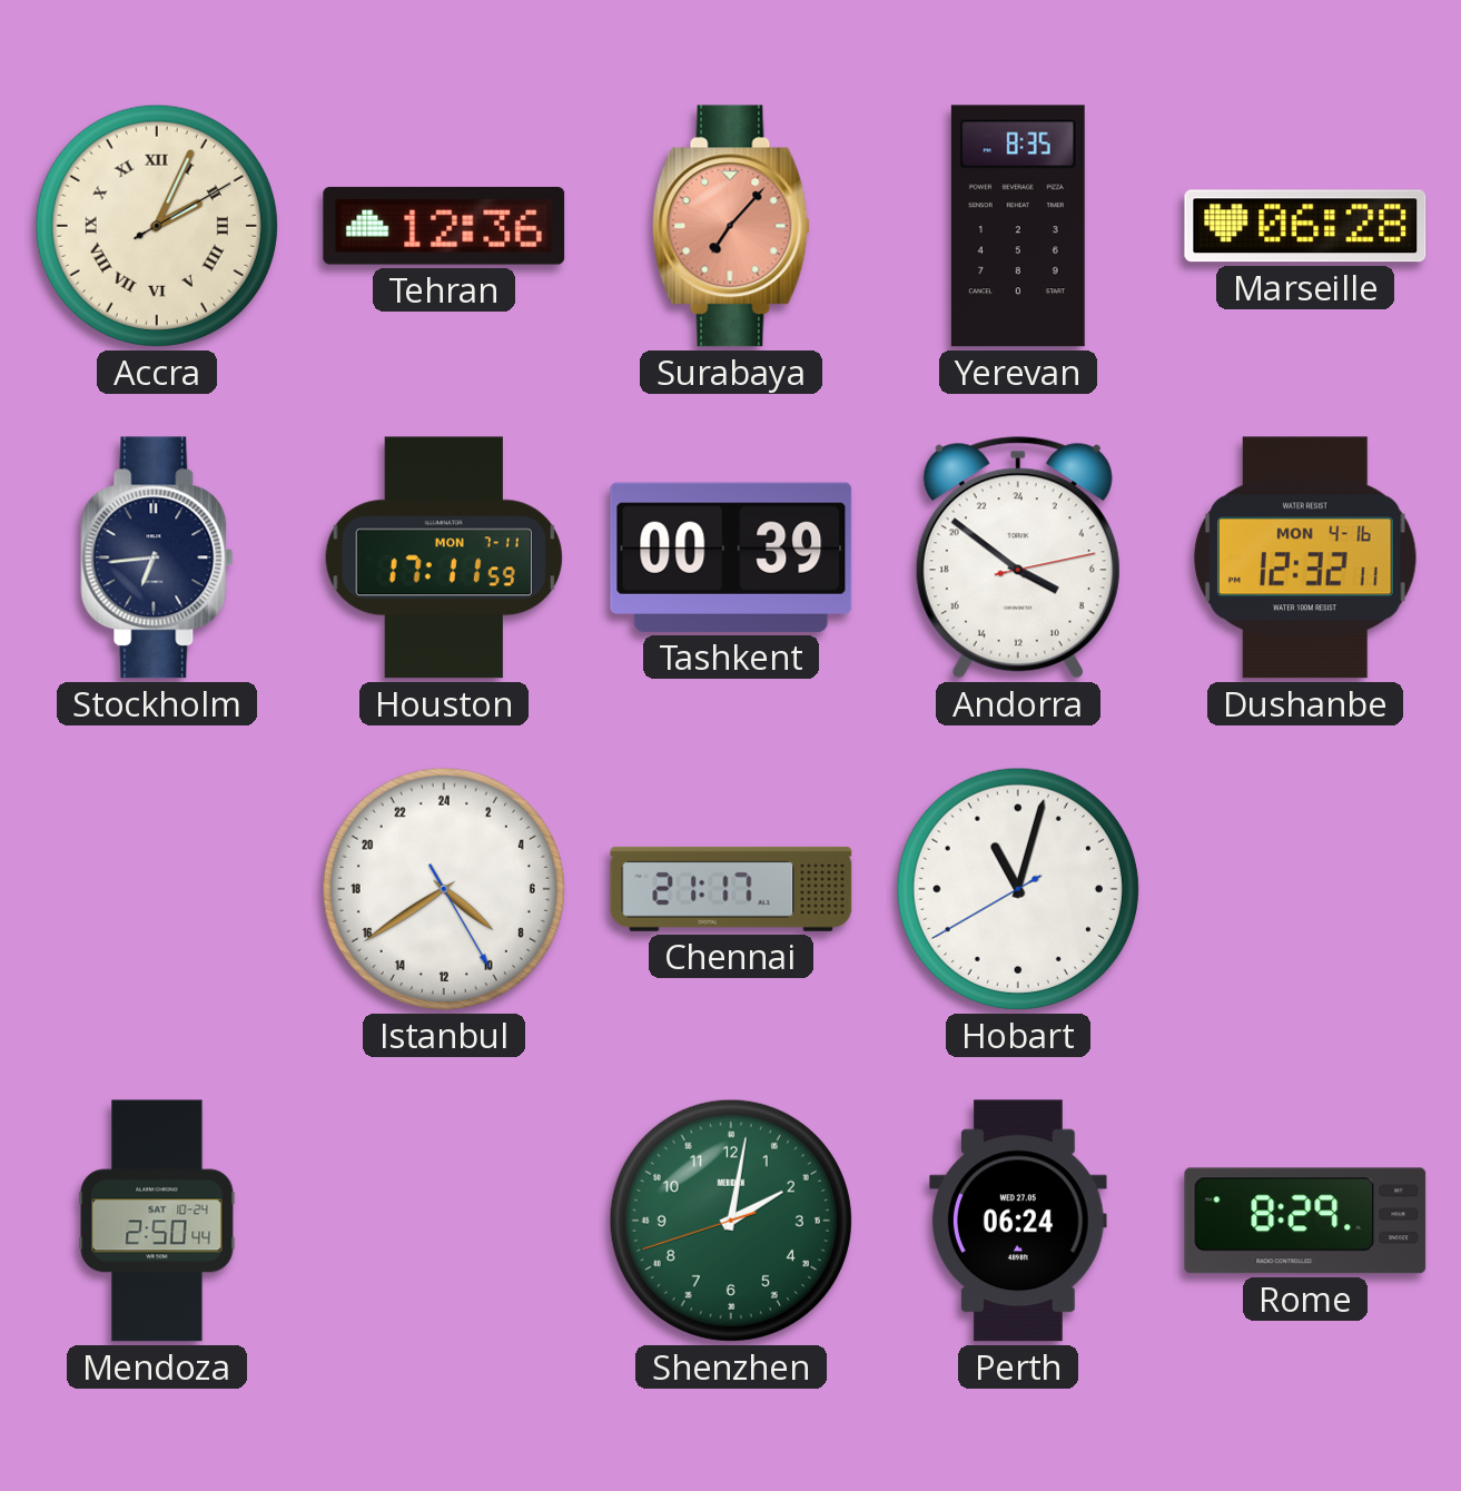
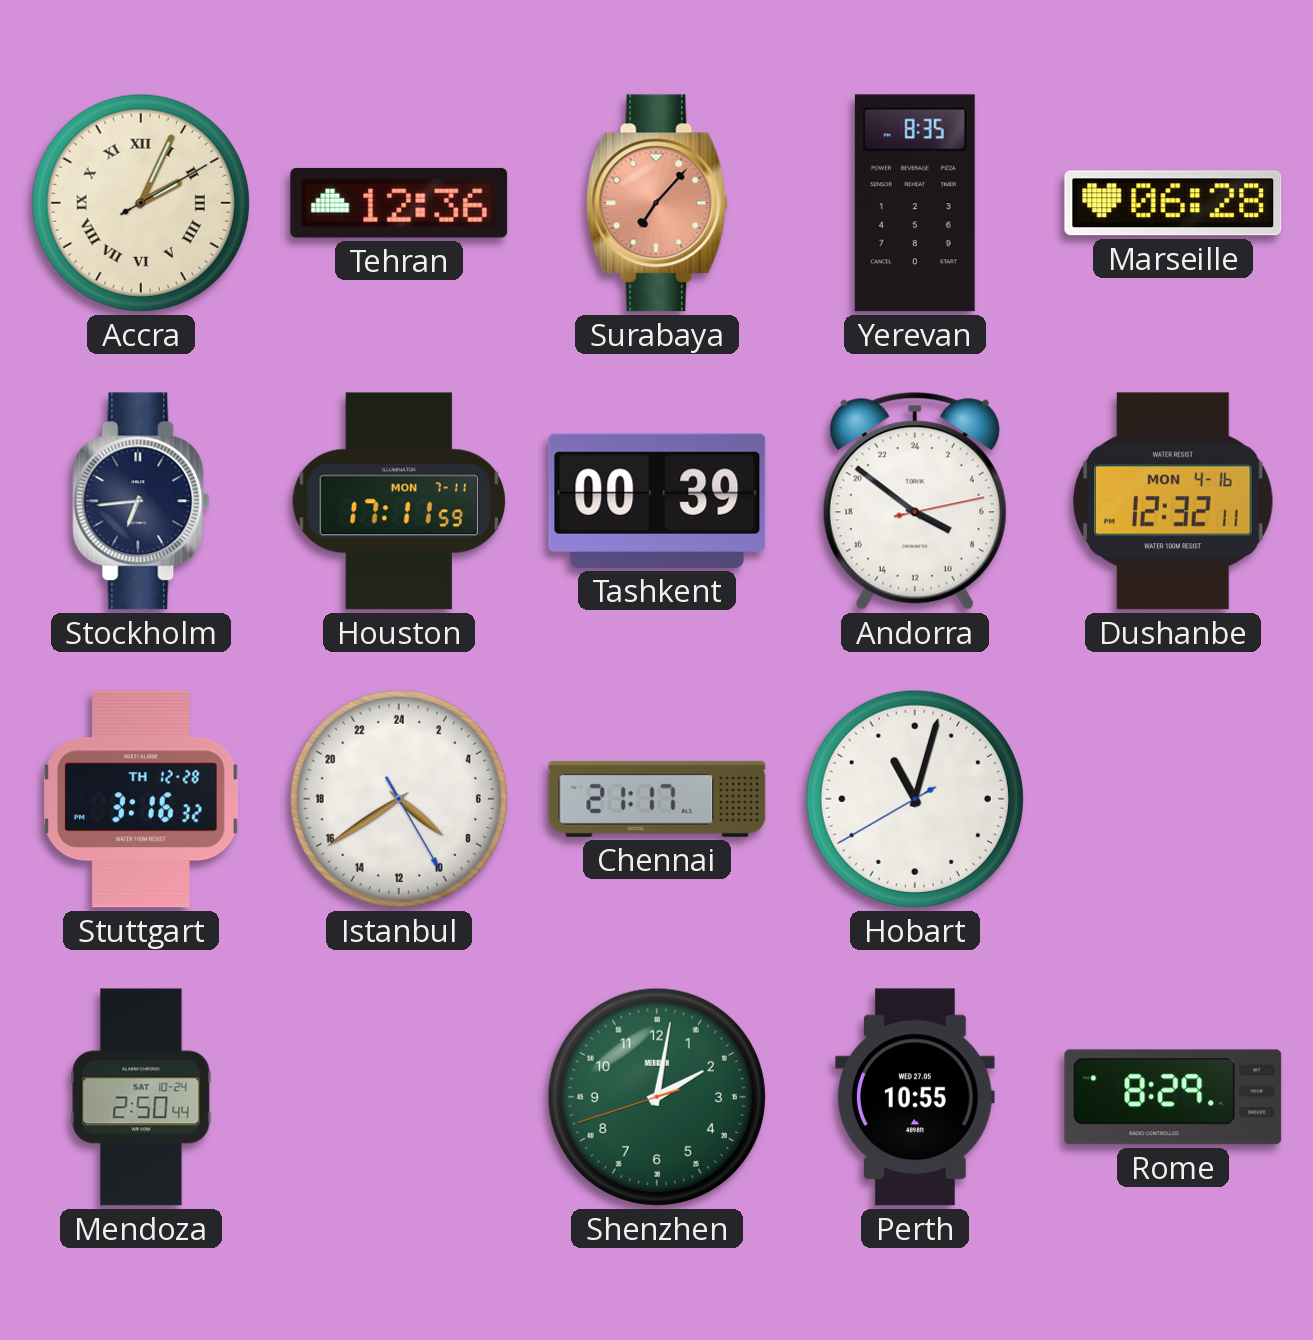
Stuttgart: none -> 3:16 (142, 799)
Perth: 06:24 -> 10:55 (916, 1097)
